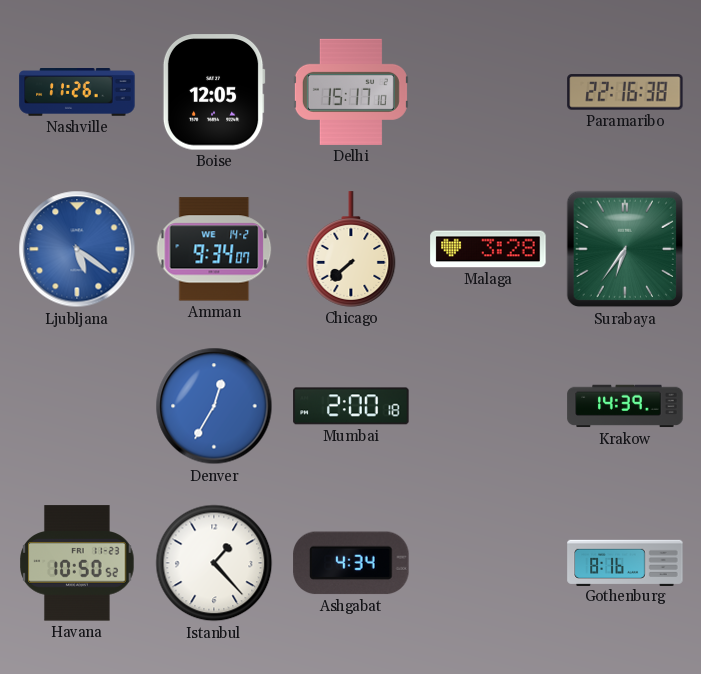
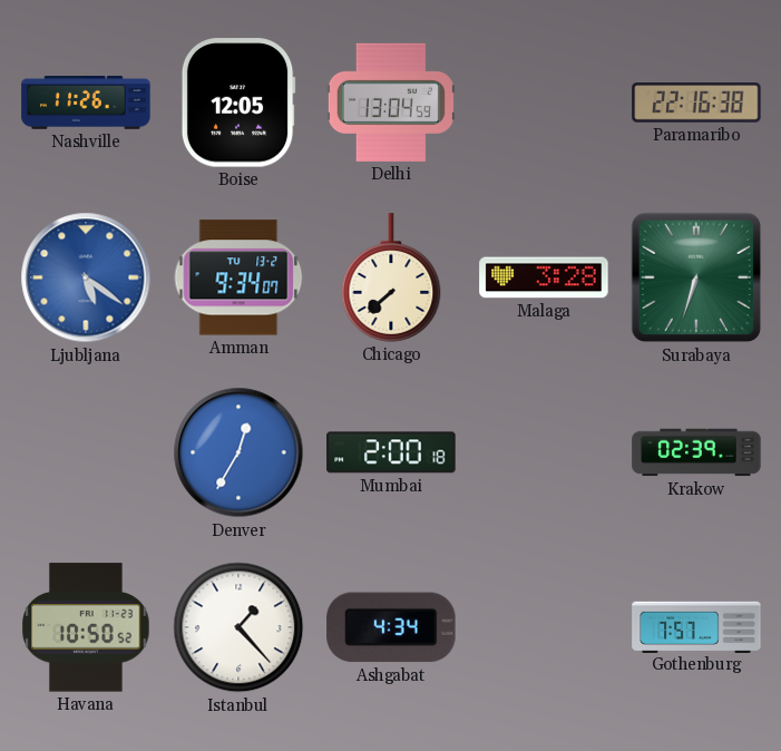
Delhi: 15:17 -> 13:04 (391, 103)
Amman date: WE 14-2 -> TU 13-2 (238, 277)
Surabaya: 6:36 -> 6:33 (696, 277)
Krakow: 14:39 -> 02:39 (696, 452)
Gothenburg: 8:16 -> 7:57 (696, 626)
